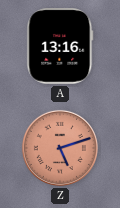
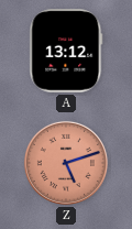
A: 13:16 -> 13:12 (66, 51)
